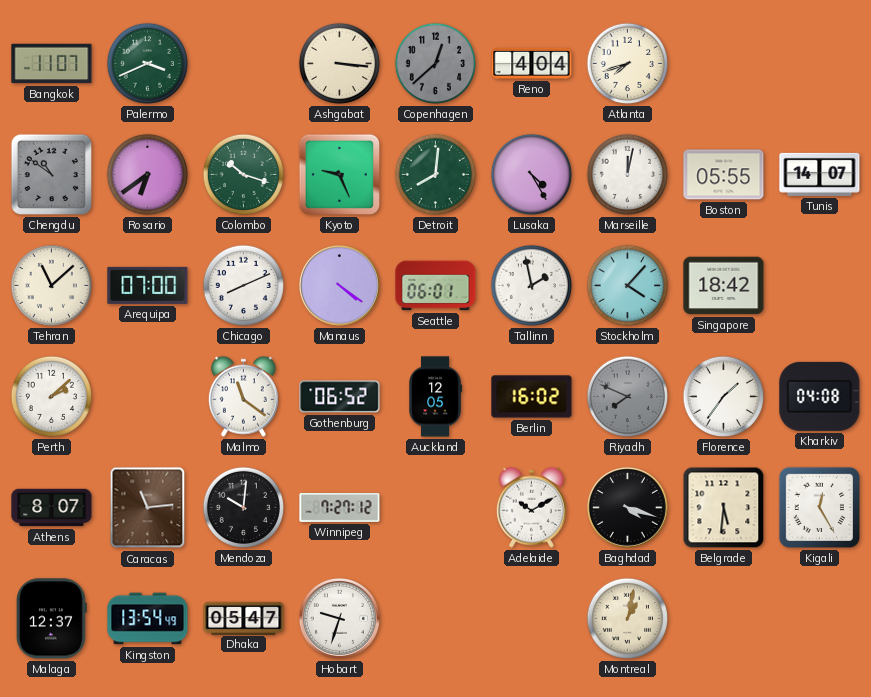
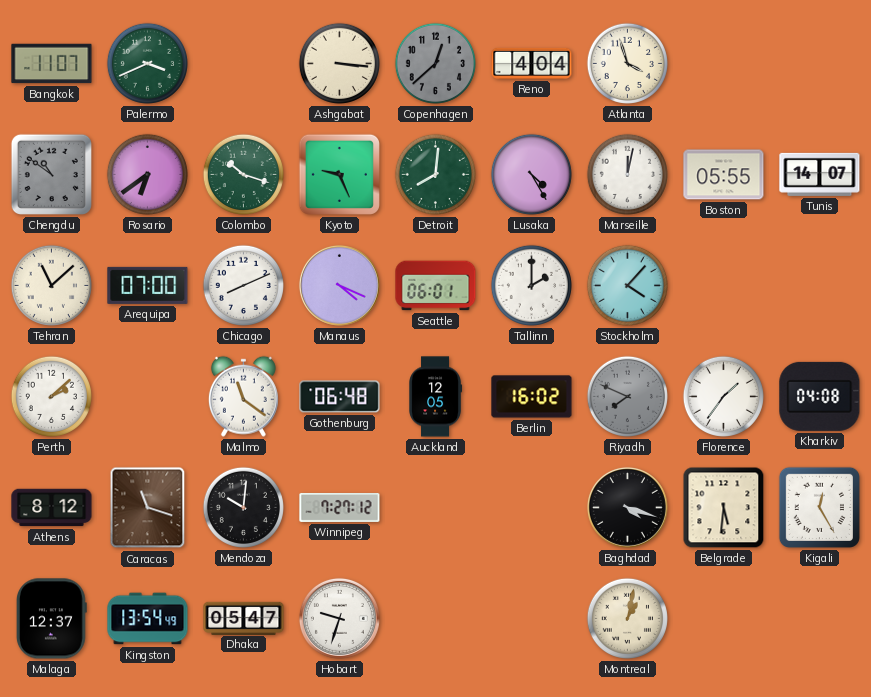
Atlanta: 7:42 -> 3:57 (627, 63)
Manaus: 4:21 -> 4:19 (339, 285)
Tallinn: 1:58 -> 2:00 (531, 285)
Singapore: 18:42 -> none (724, 286)
Gothenburg: 06:52 -> 06:48 (340, 397)
Athens: 8:07 -> 8:12 (52, 508)
Caracas: 11:14 -> 11:18 (148, 508)
Adelaide: 10:10 -> none (531, 507)
